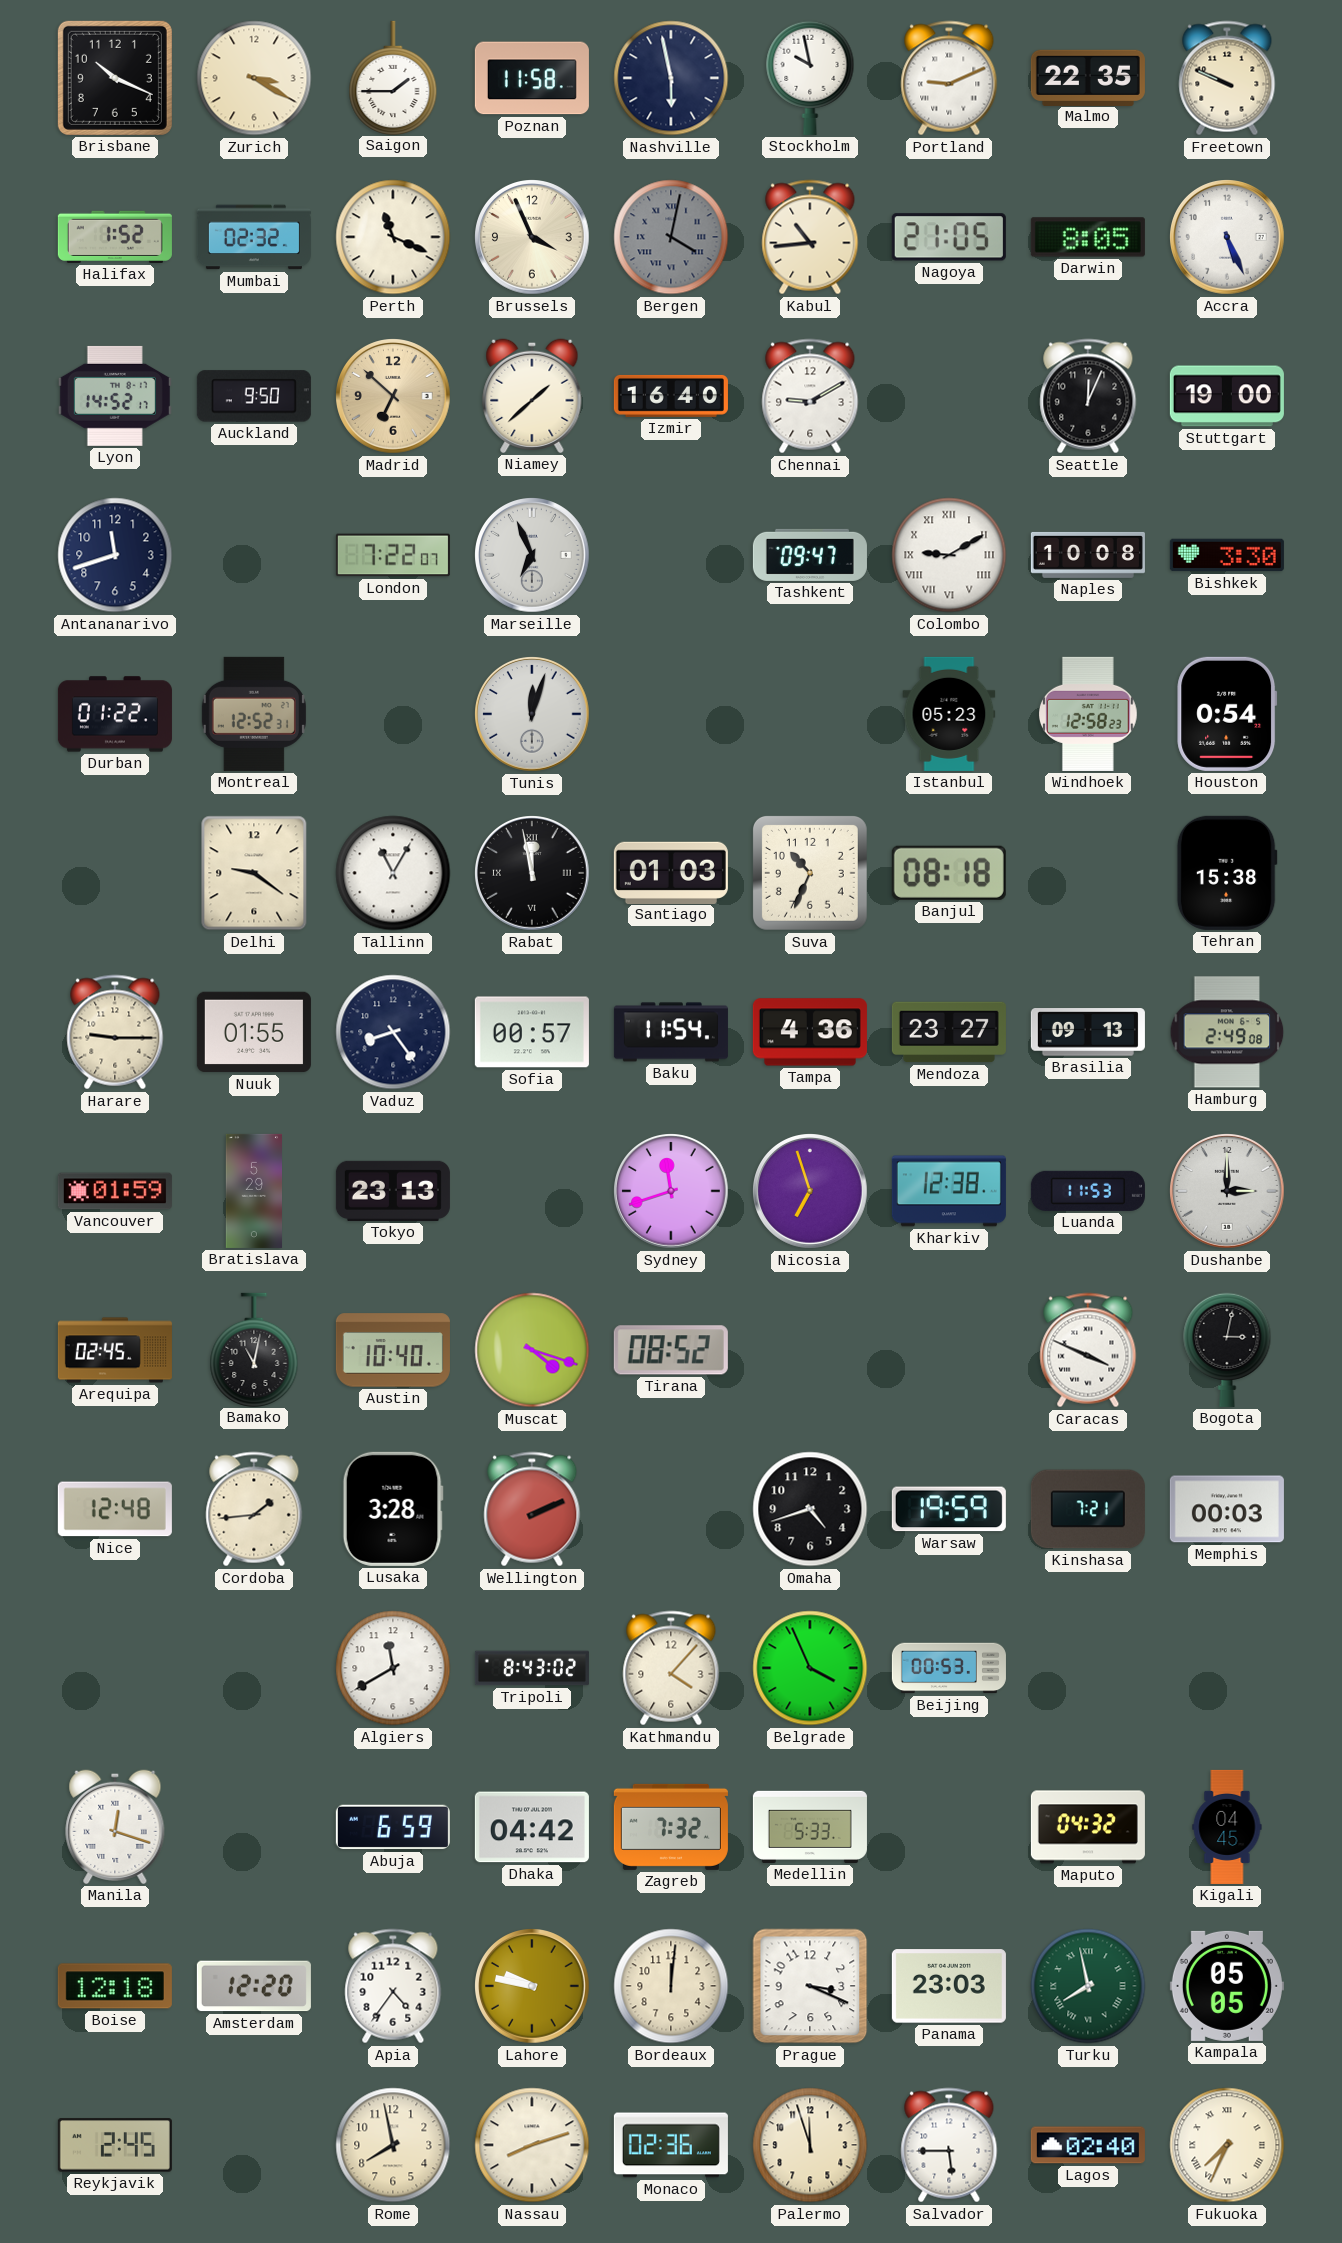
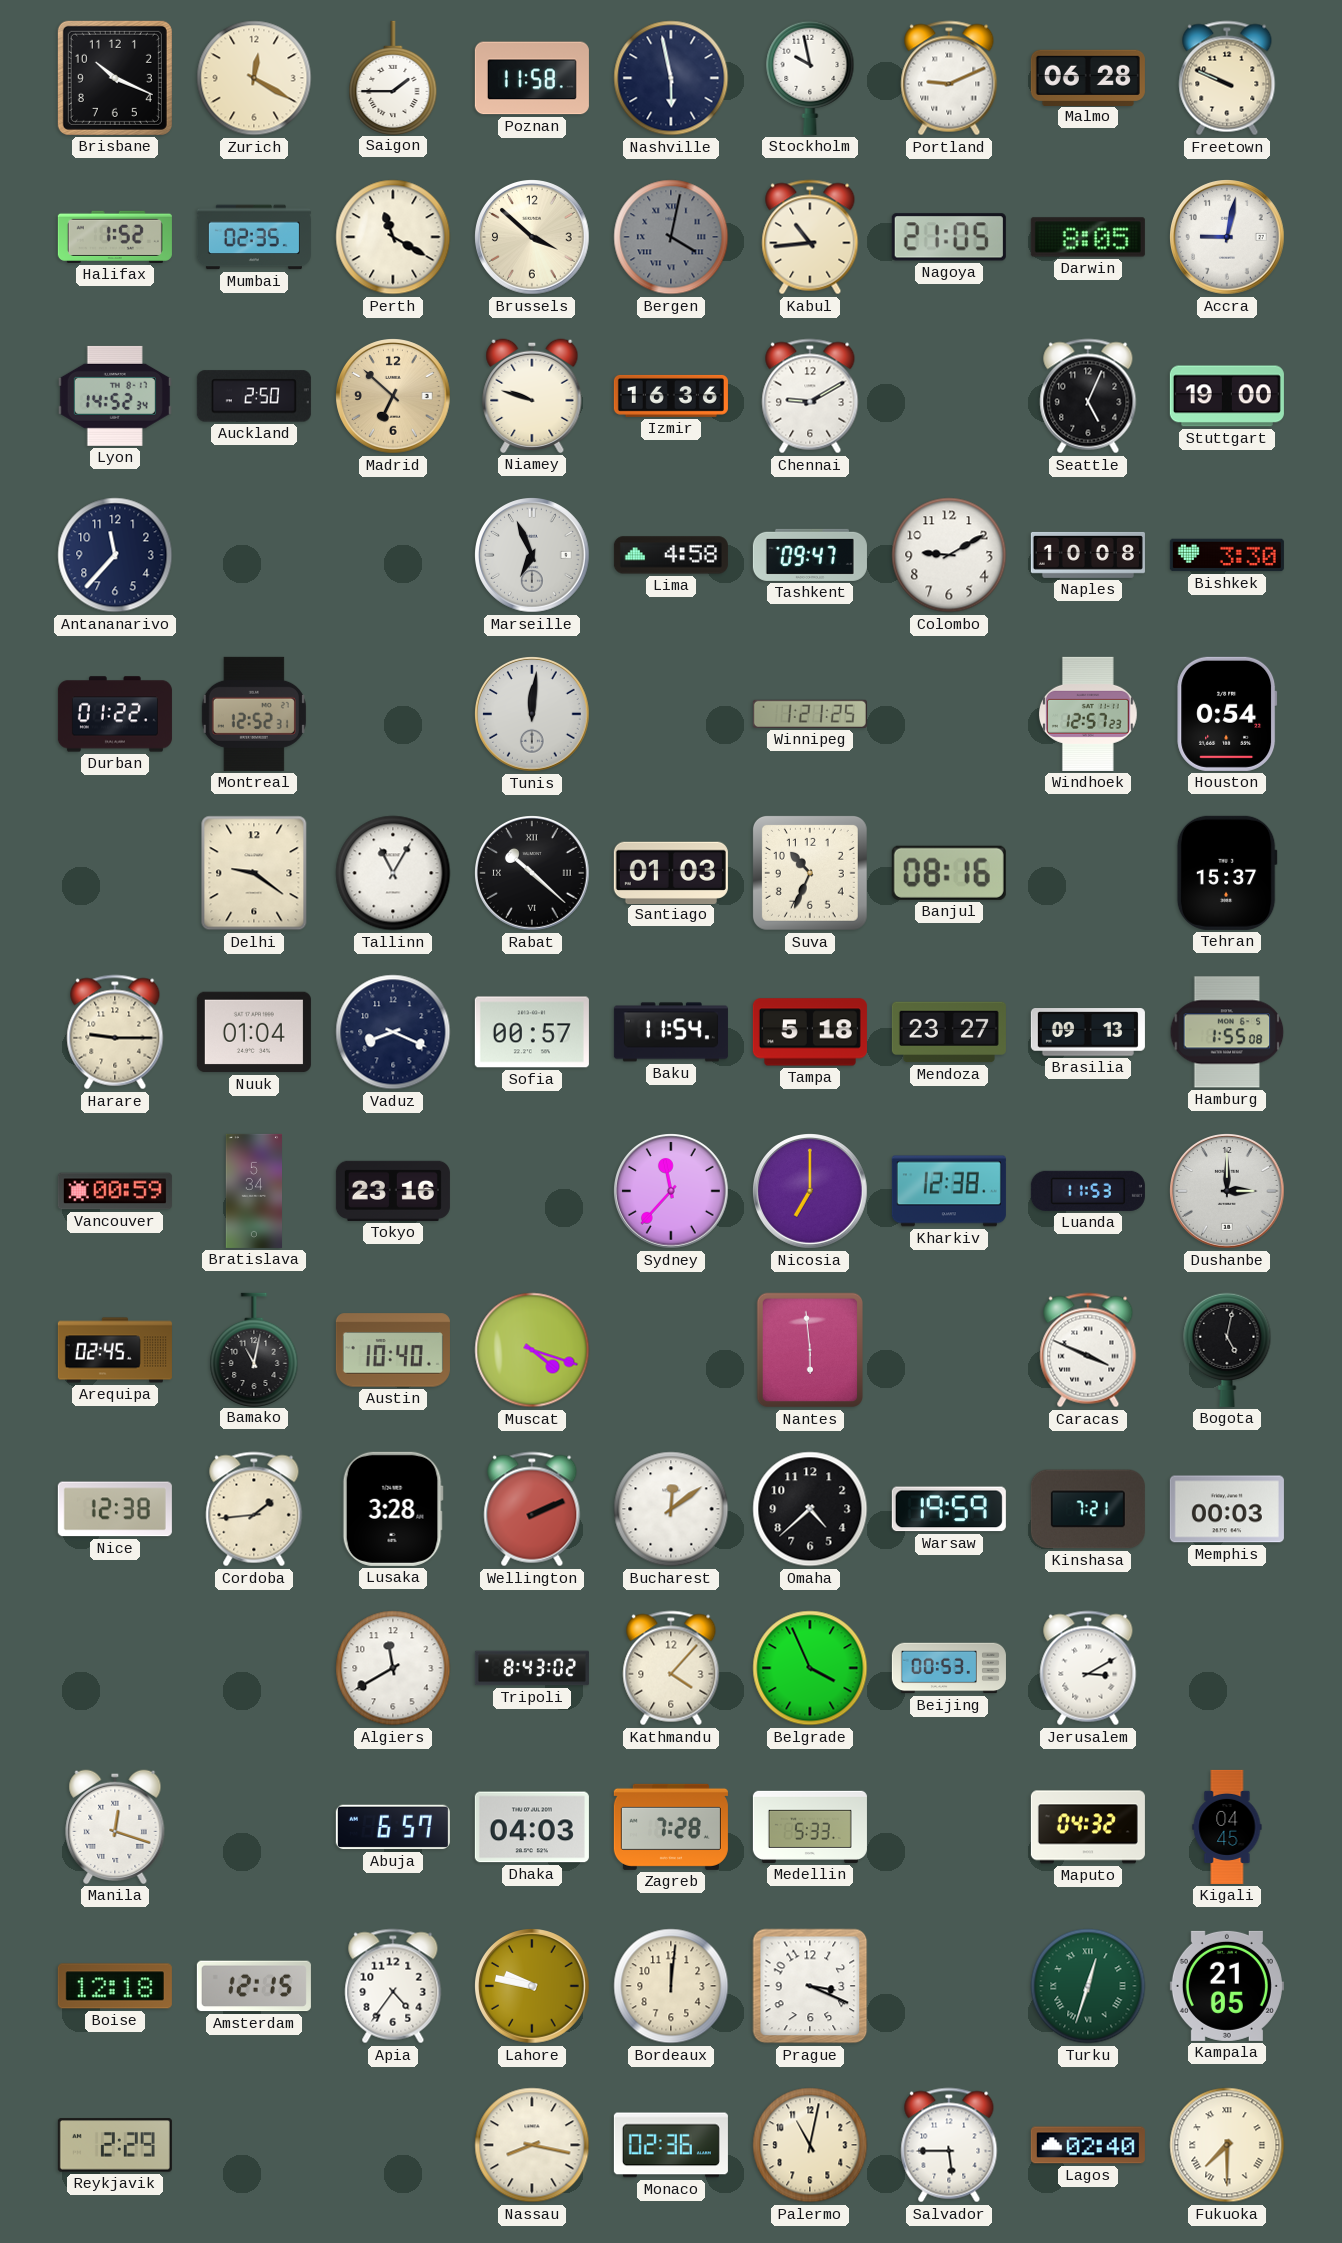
Zurich: 3:20 -> 12:20 (254, 78)
Malmo: 22:35 -> 06:28 (1088, 77)
Mumbai: 02:32 -> 02:35 (254, 237)
Perth: 11:19 -> 11:20 (393, 237)
Brussels: 3:56 -> 3:52 (533, 238)
Accra: 5:26 -> 9:02 (1228, 238)
Lyon: 14:52:17 -> 14:52:34 (115, 396)
Auckland: 9:50 -> 2:50 (254, 396)
Niamey: 1:38 -> 9:48 (532, 396)
Izmir: 16:40 -> 16:36 (671, 396)
Seattle: 12:04 -> 5:04 (1088, 396)
Antananarivo: 11:42 -> 11:37 (115, 555)
London: 7:22 -> none (393, 555)
Lima: none -> 4:58 (671, 555)
Colombo numerals: Roman -> Arabic (949, 555)
Tunis: 12:03 -> 12:01 (533, 715)
Winnipeg: none -> 1:21 (810, 714)
Istanbul: 05:23 -> none (949, 714)
Windhoek: 12:58 -> 12:57 (1089, 714)
Rabat: 11:58 -> 10:22 (533, 874)
Banjul: 08:18 -> 08:16 (949, 873)
Tehran: 15:38 -> 15:37 (1227, 873)
Nuuk: 01:55 -> 01:04 (254, 1032)
Vaduz: 8:24 -> 8:19 (393, 1032)
Tampa: 4:36 -> 5:18 (810, 1032)
Hamburg: 2:49 -> 1:55 (1227, 1032)
Vancouver: 01:59 -> 00:59 (115, 1191)
Bratislava: 5:29 -> 5:34 (253, 1191)
Tokyo: 23:13 -> 23:16 (393, 1191)
Sydney: 11:42 -> 11:37 (672, 1192)
Nicosia: 6:57 -> 7:00 (811, 1192)
Tirana: 08:52 -> none (671, 1350)
Nantes: none -> 5:59 (809, 1350)
Bogota: 3:02 -> 5:02 (1227, 1350)
Nice: 12:48 -> 12:38 (115, 1509)
Bucharest: none -> 12:09 (671, 1509)
Omaha: 4:42 -> 4:38 (810, 1509)
Jerusalem: none -> 3:10 (1088, 1668)
Abuja: 6:59 -> 6:57 (393, 1827)
Dhaka: 04:42 -> 04:03 (532, 1827)
Zagreb: 7:32 -> 7:28 (671, 1827)
Amsterdam: 12:20 -> 12:15 (254, 1986)
Panama: 23:03 -> none (949, 1986)
Turku: 7:58 -> 12:33 (1088, 1986)
Kampala: 05:05 -> 21:05 (1227, 1986)
Reykjavik: 2:45 -> 2:29 (115, 2145)
Rome: 7:58 -> none (393, 2145)
Nassau: 8:12 -> 8:17 (532, 2145)
Palermo: 11:57 -> 11:02 (810, 2145)
Fukuoka: 7:34 -> 7:30 (1227, 2145)
